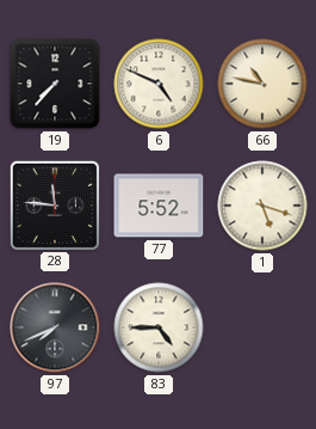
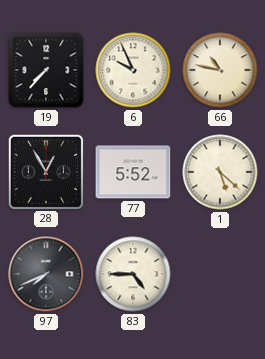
6: 4:49 -> 9:56 (133, 70)
28: 11:46 -> 12:55 (45, 171)
1: 5:18 -> 5:22 (220, 172)
